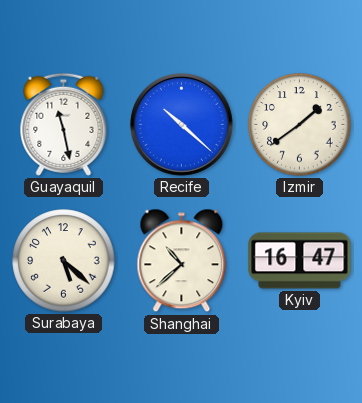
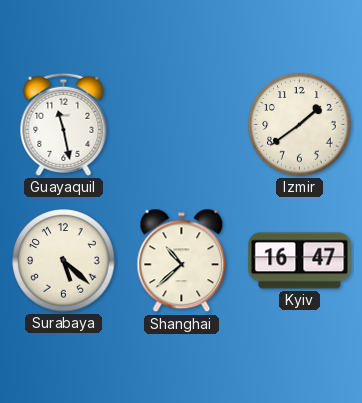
Recife: 10:22 -> none (181, 124)
